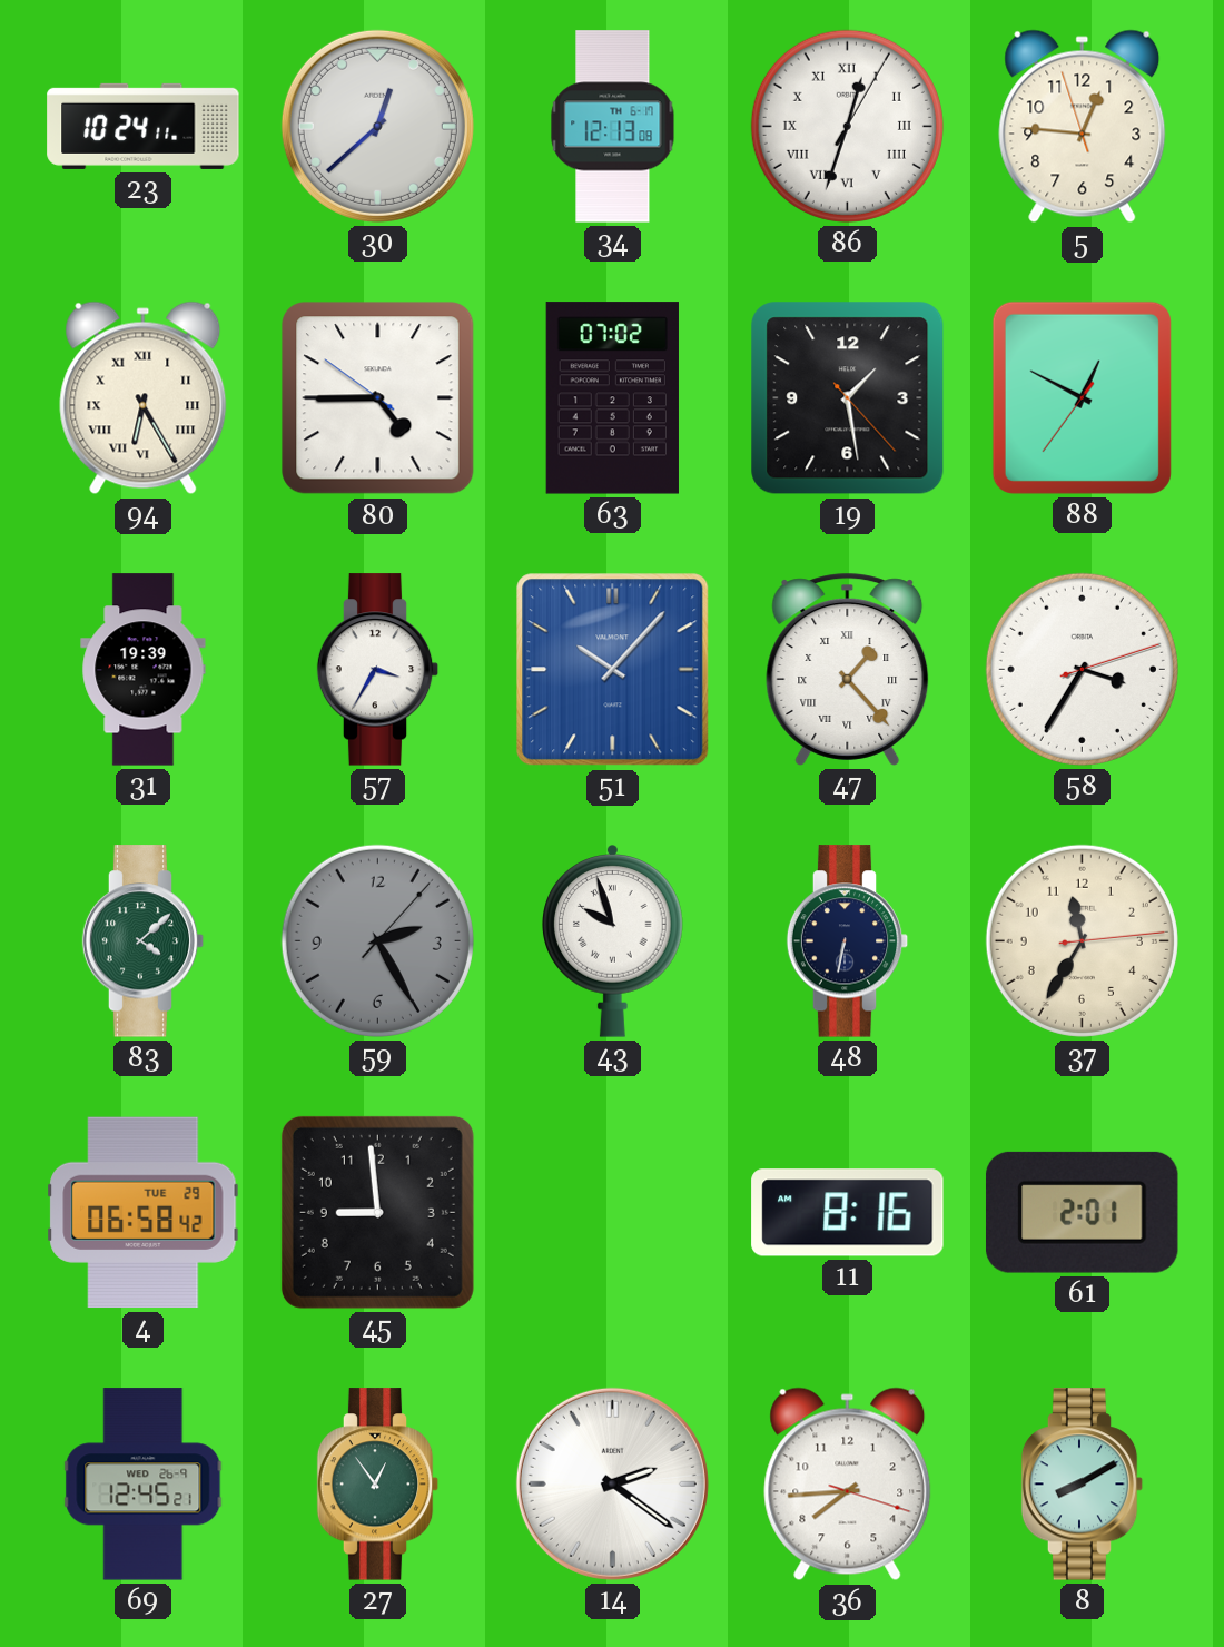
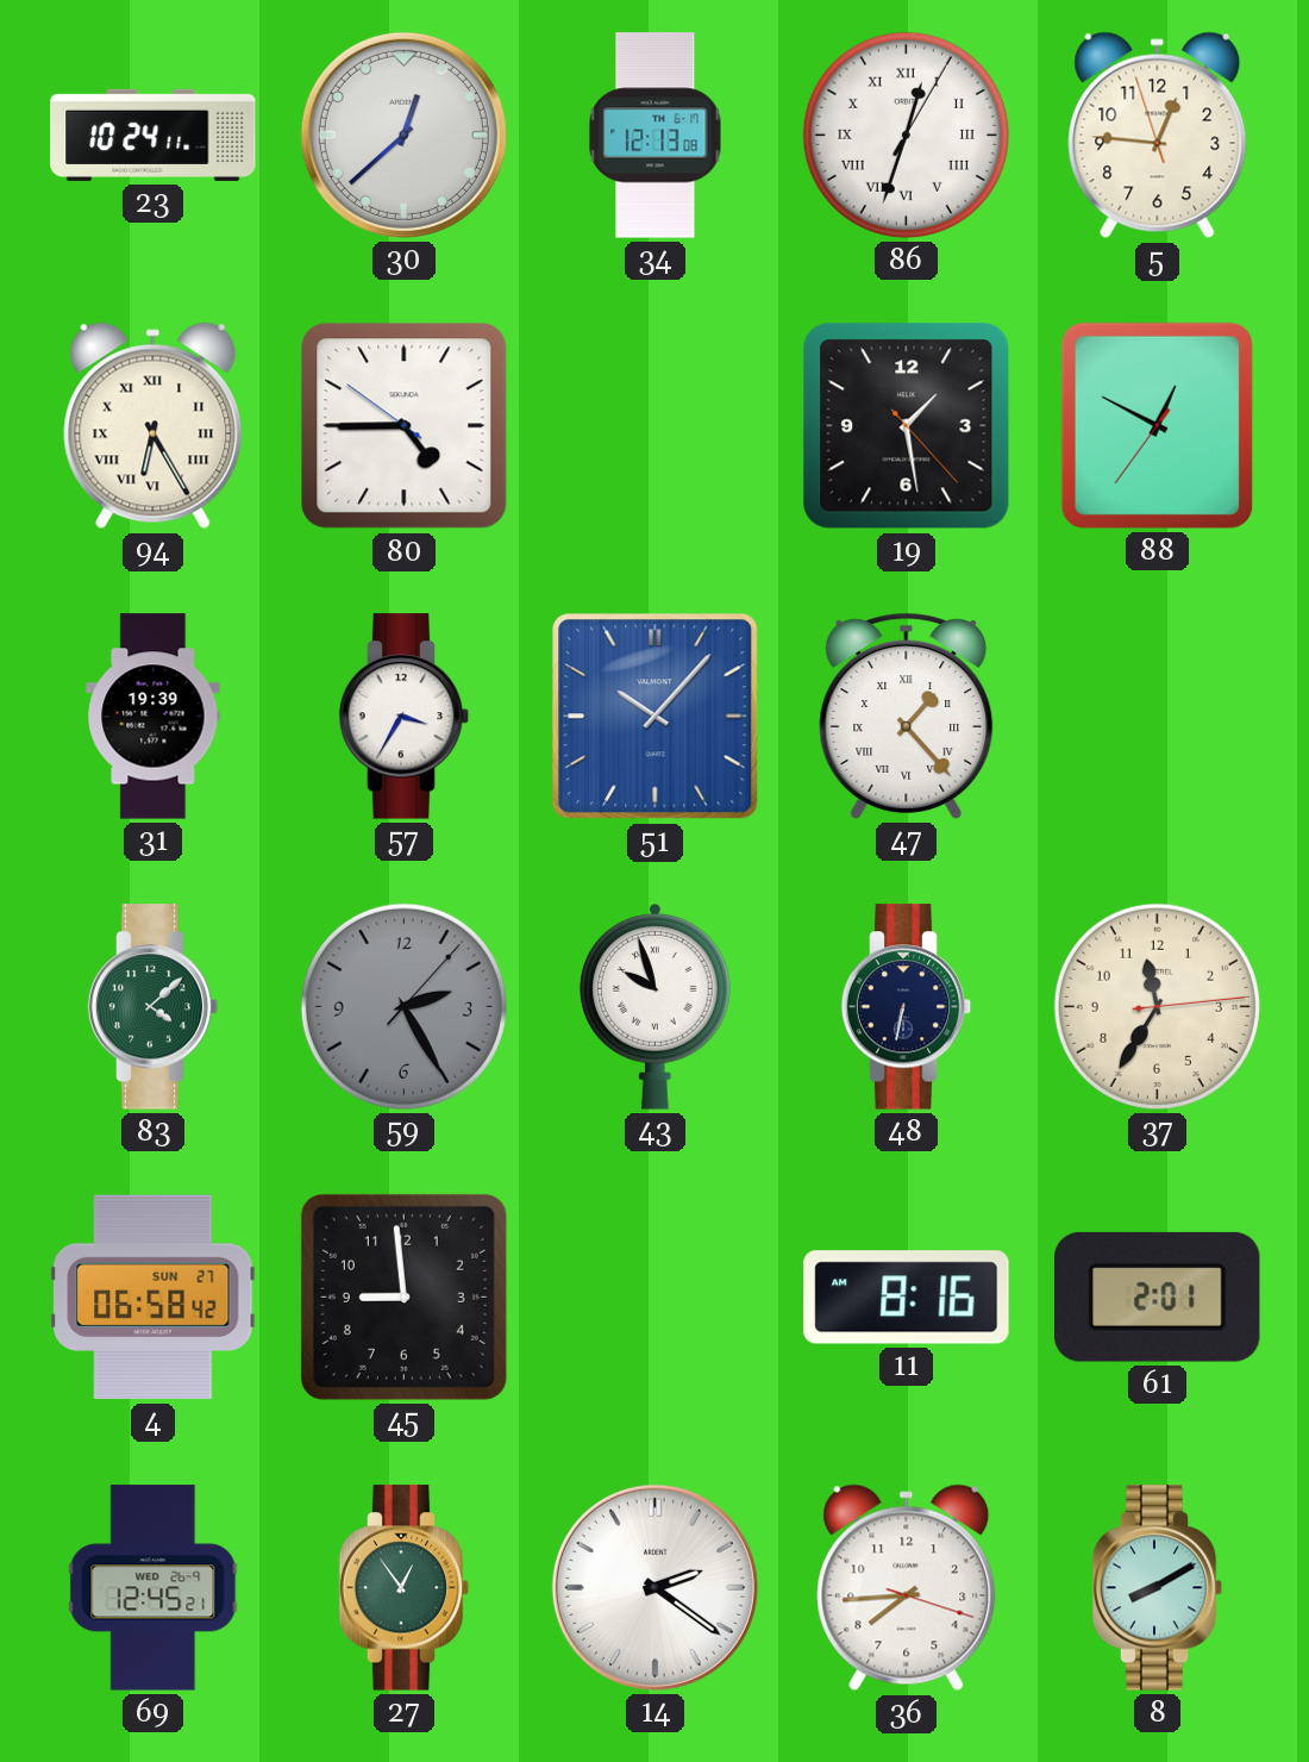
63: 07:02 -> none (612, 398)
58: 3:35 -> none (1082, 669)
4 date: TUE 29 -> SUN 27 (154, 1298)
